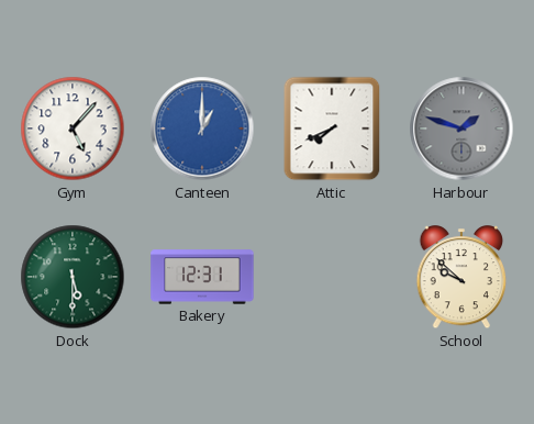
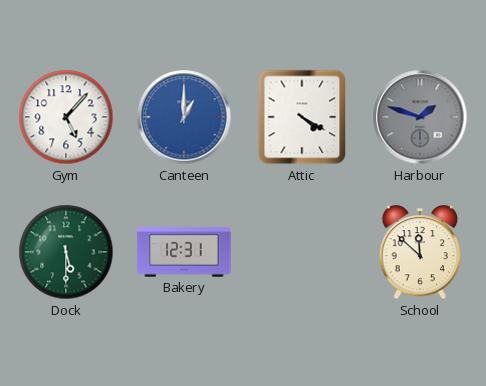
Attic: 7:41 -> 4:20 (302, 117)
School: 9:52 -> 11:52 (420, 253)
